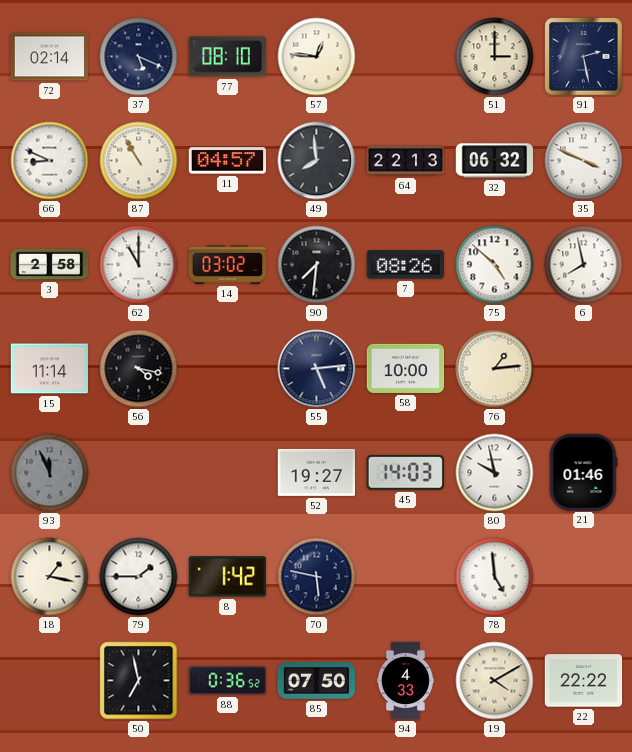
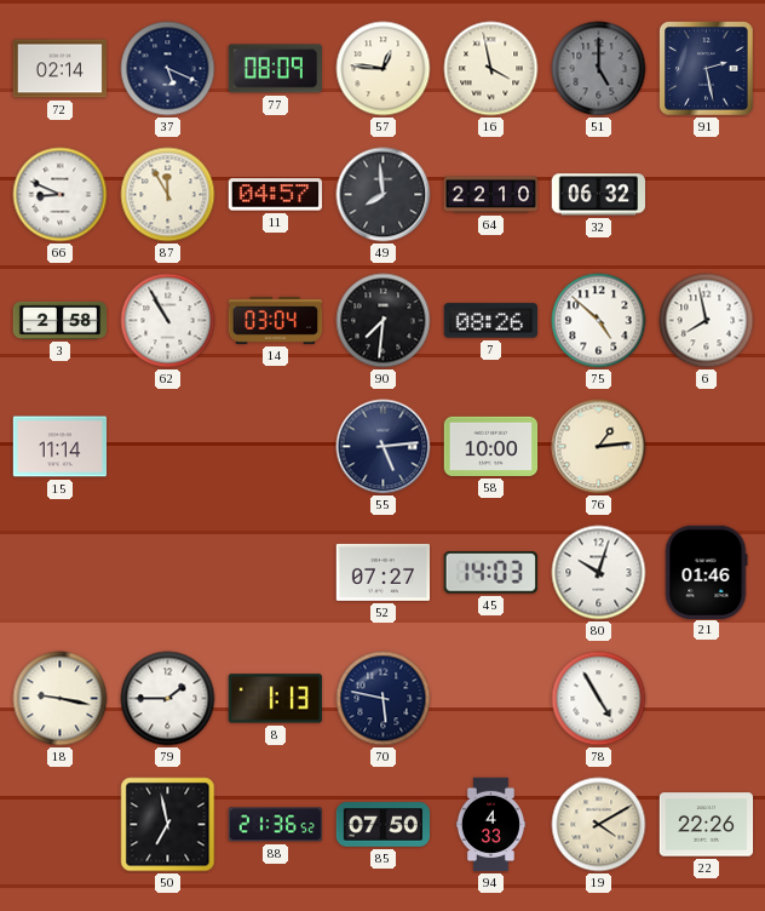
77: 08:10 -> 08:09 (275, 69)
16: none -> 3:58 (491, 69)
51: 3:00 -> 5:00 (599, 69)
51 dial: cream -> grey (599, 69)
87: 10:55 -> 11:55 (168, 195)
64: 22:13 -> 22:10 (491, 195)
35: 3:49 -> none (584, 161)
62: 11:00 -> 10:55 (168, 321)
14: 03:02 -> 03:04 (276, 320)
56: 4:17 -> none (139, 369)
93: 11:56 -> none (50, 473)
52: 19:27 -> 07:27 (382, 572)
80: 9:58 -> 10:03 (599, 573)
18: 1:17 -> 9:17 (61, 699)
8: 1:42 -> 1:13 (275, 699)
78: 4:59 -> 4:55 (599, 699)
88: 0:36 -> 21:36 (275, 825)
22: 22:22 -> 22:26 (707, 825)
